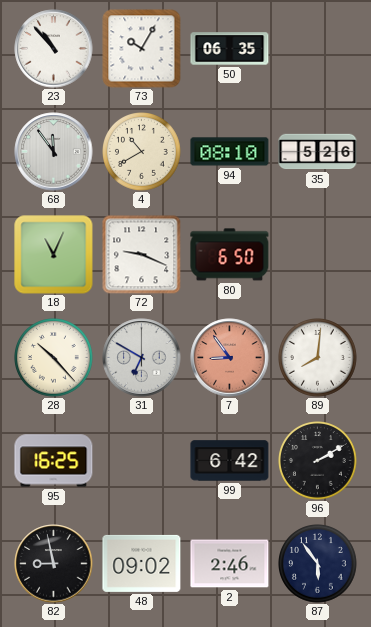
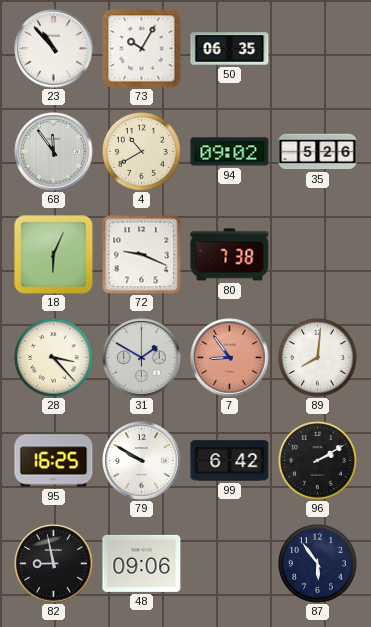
94: 08:10 -> 09:02 (230, 152)
18: 11:04 -> 6:04 (54, 255)
80: 6:50 -> 7:38 (230, 255)
28: 10:23 -> 3:23 (54, 358)
31: 6:50 -> 1:50 (142, 358)
79: none -> 9:50 (142, 461)
48: 09:02 -> 09:06 (142, 563)
2: 2:46 -> none (230, 564)
